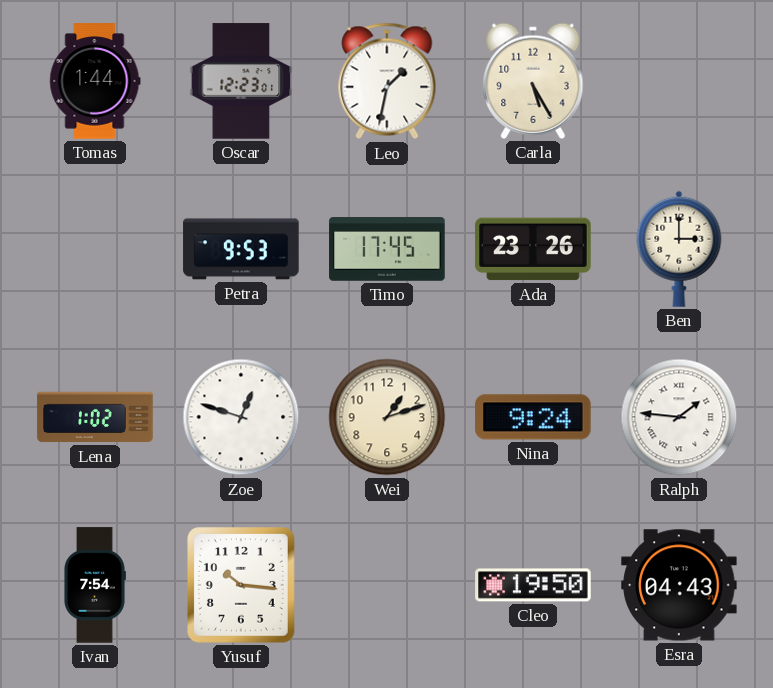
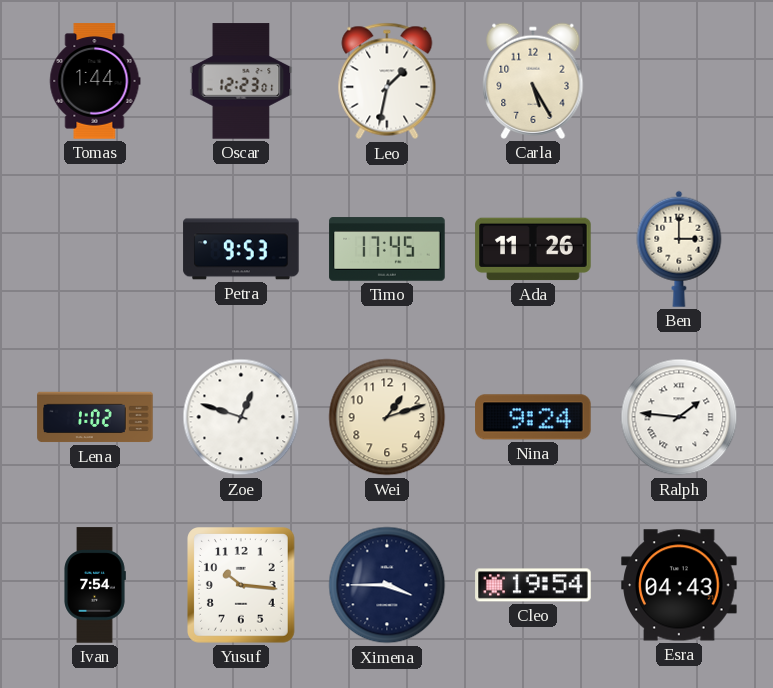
Ada: 23:26 -> 11:26 (533, 249)
Ximena: none -> 3:45 (387, 585)
Cleo: 19:50 -> 19:54 (533, 585)
